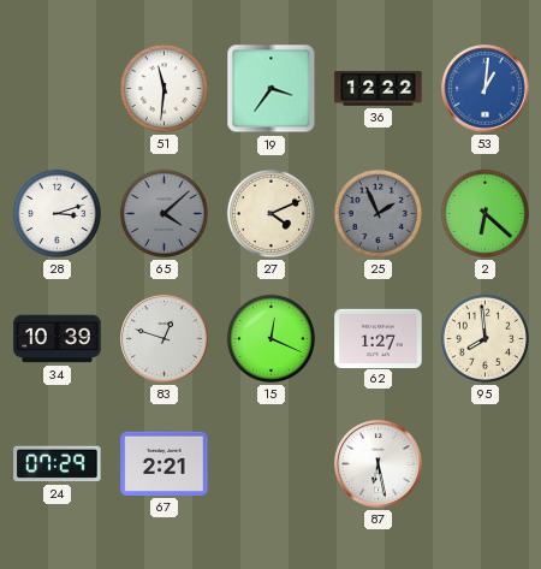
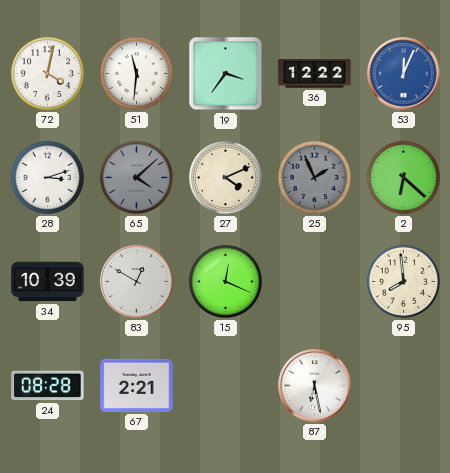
72: none -> 4:02 (47, 73)
53: 1:01 -> 12:04 (404, 74)
83: 12:48 -> 12:50 (137, 282)
62: 1:27 -> none (379, 338)
24: 07:29 -> 08:28 (48, 386)
